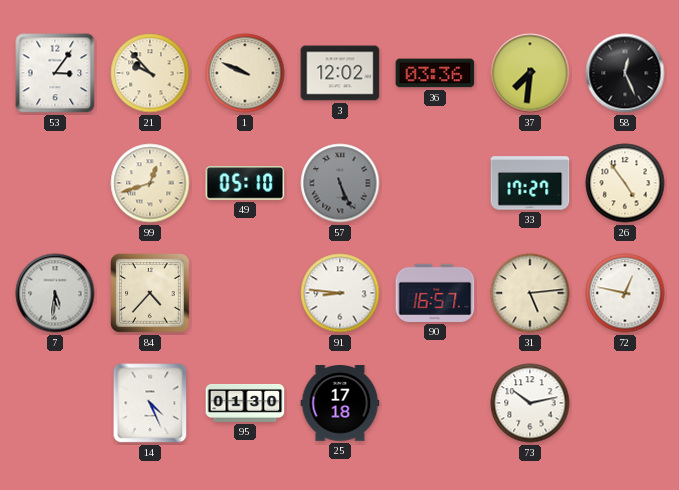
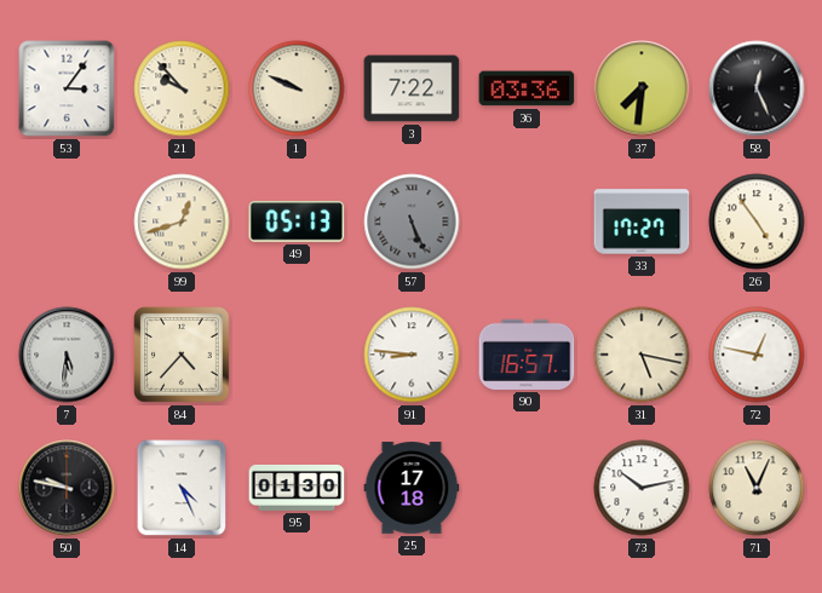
3: 12:02 -> 7:22 (412, 88)
49: 05:10 -> 05:13 (297, 221)
31: 5:14 -> 5:17 (642, 355)
50: none -> 9:47 (67, 488)
71: none -> 11:04 (757, 488)
